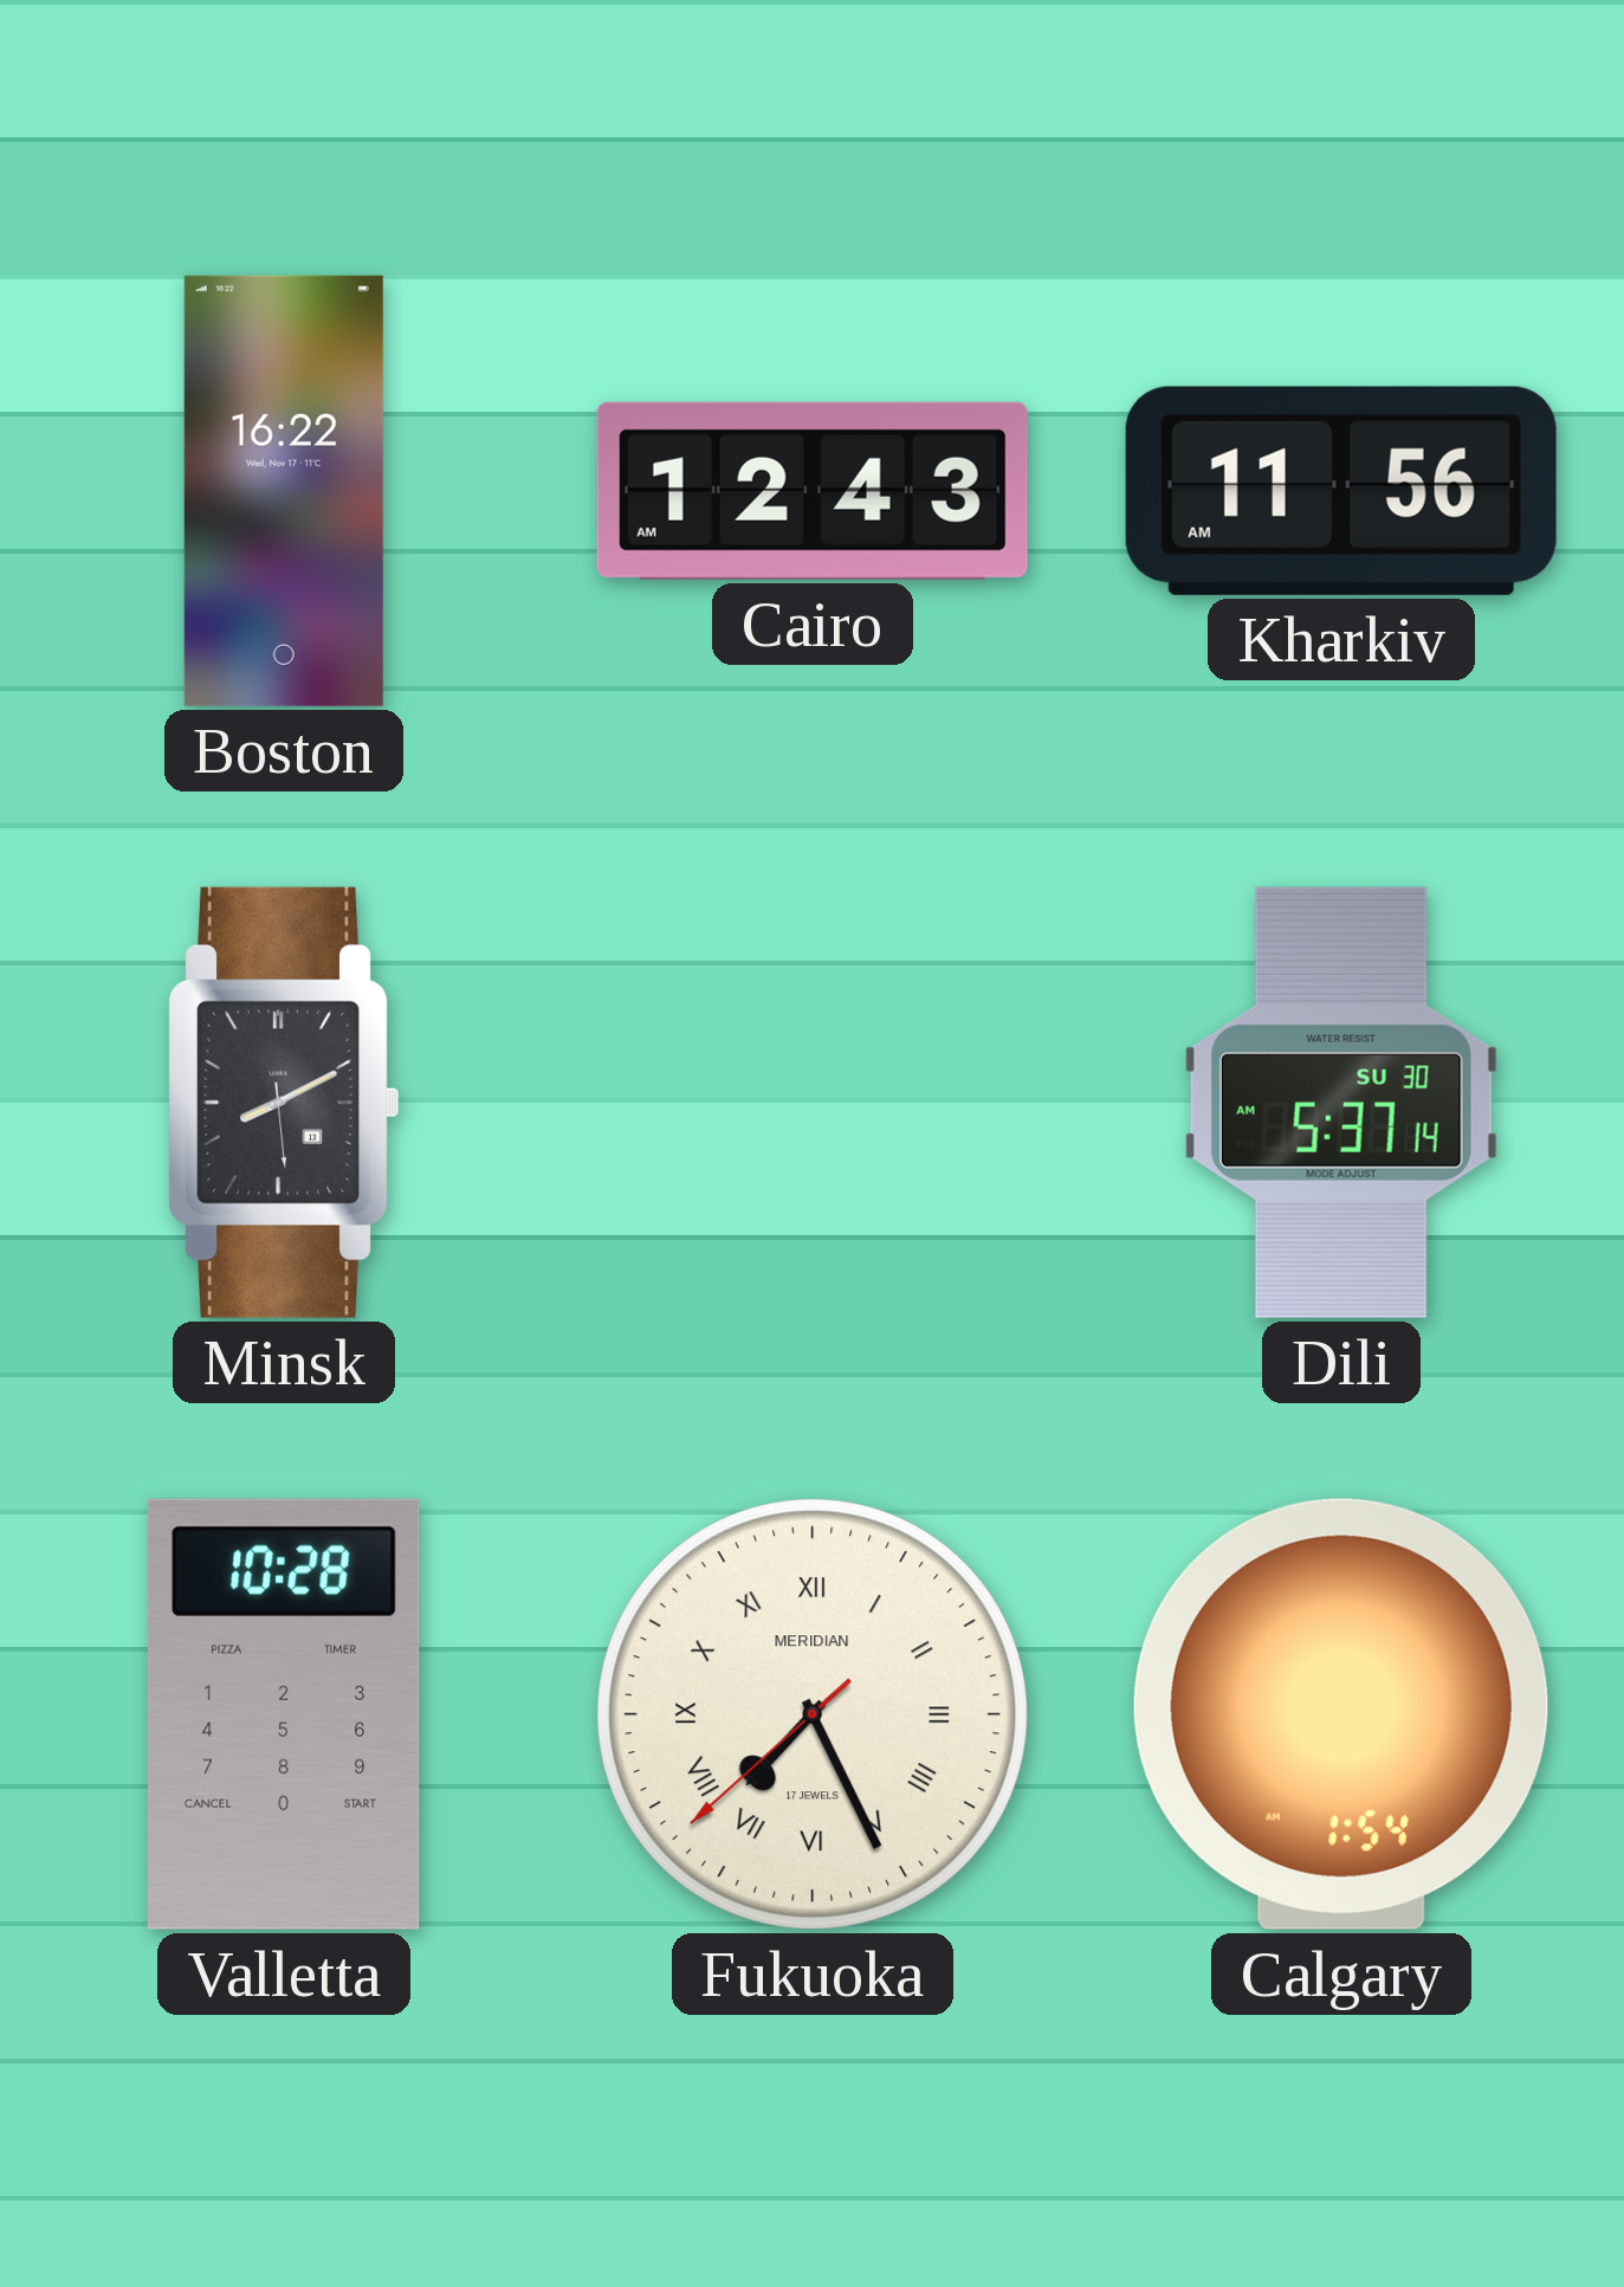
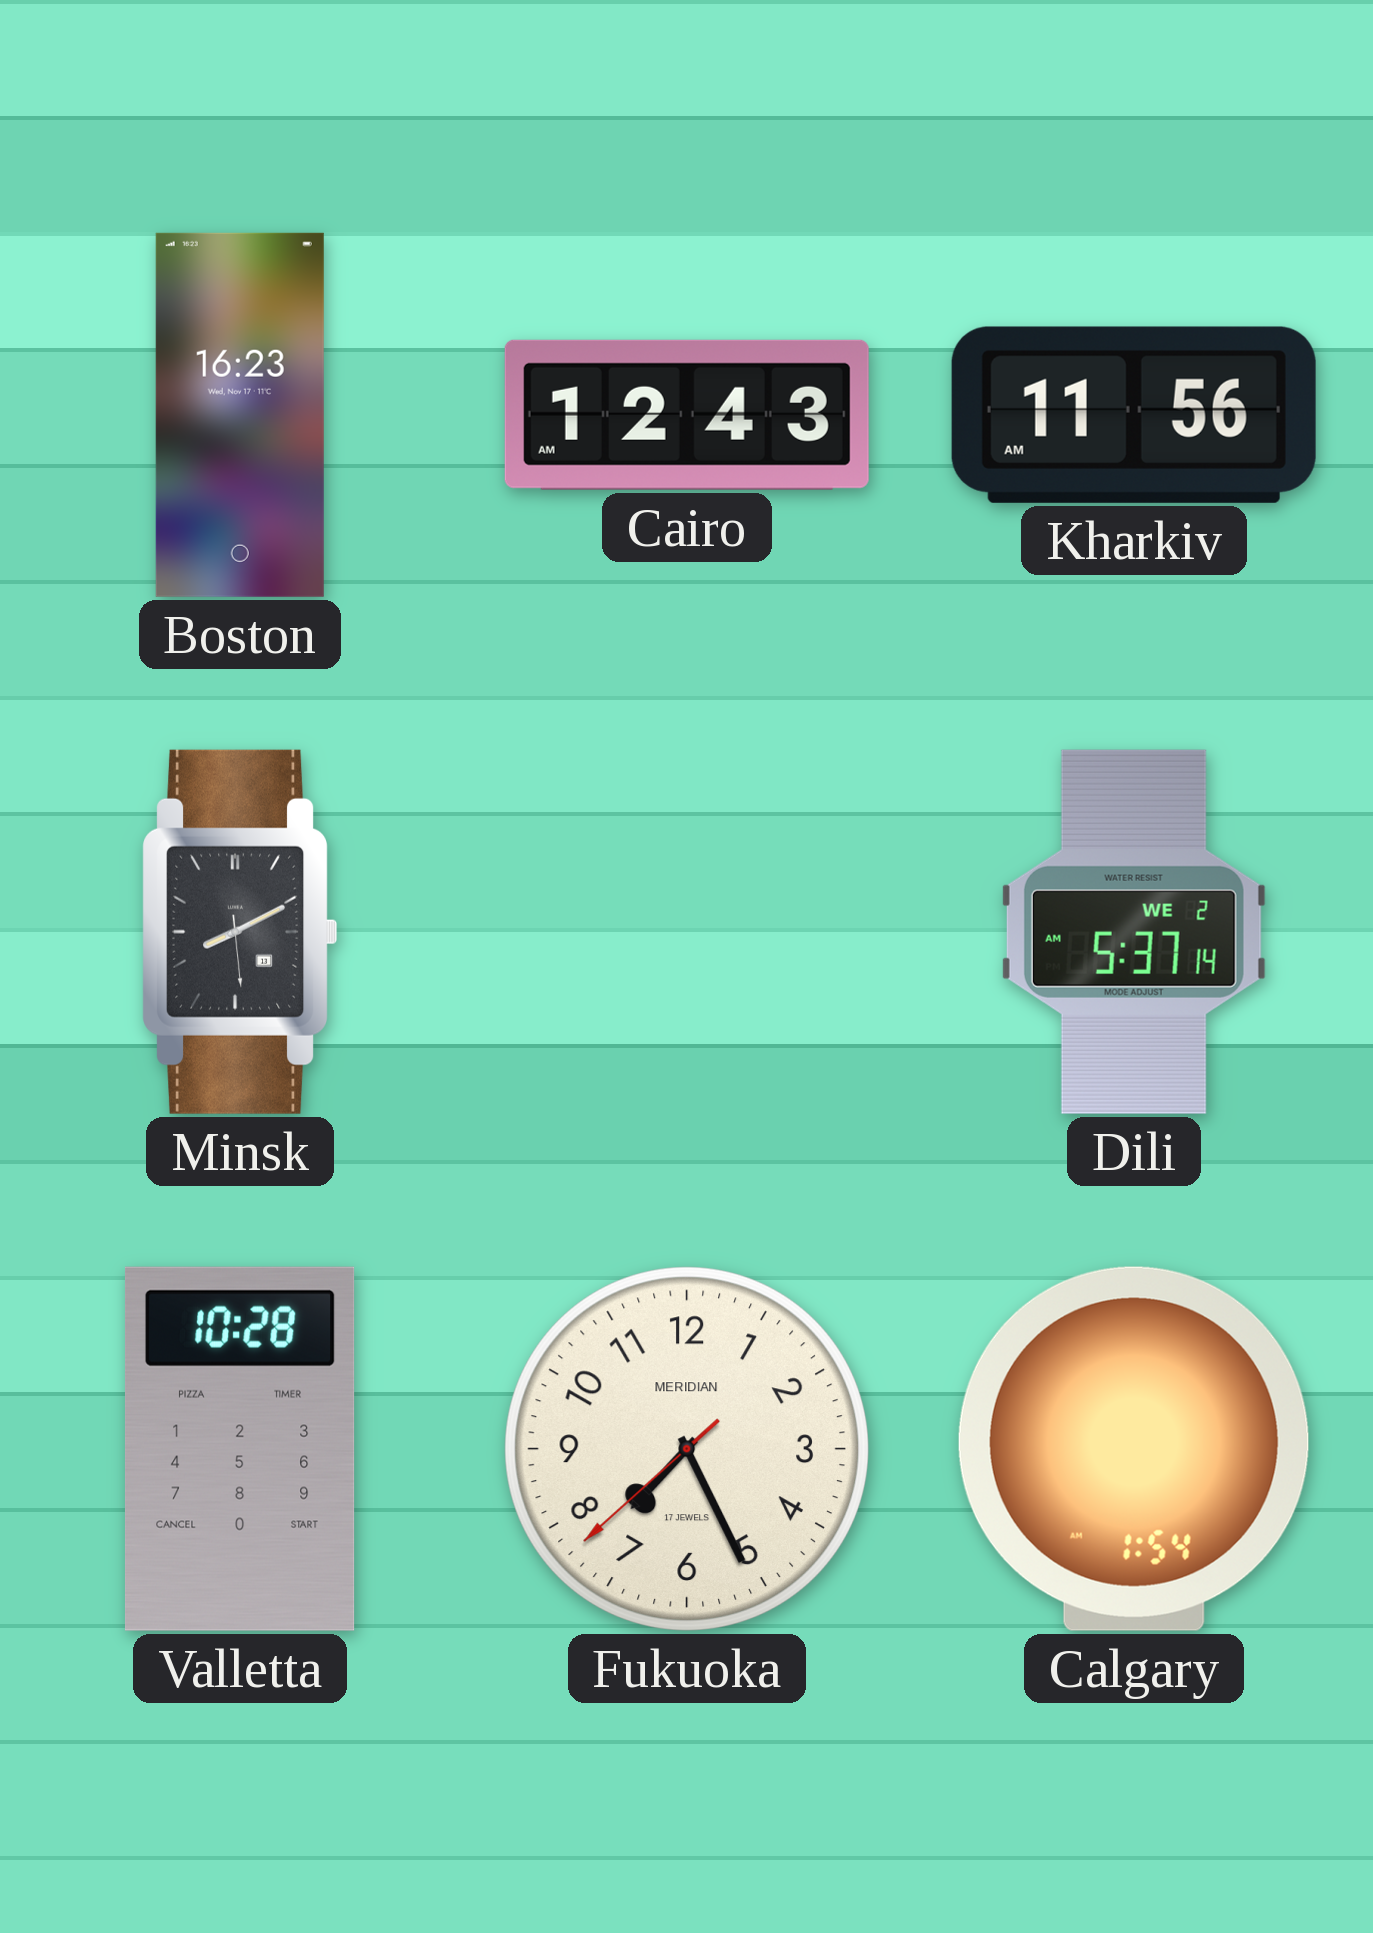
Boston: 16:22 -> 16:23 (240, 415)
Dili date: SU 30 -> WE 2 (1134, 932)
Fukuoka numerals: Roman -> Arabic (687, 1449)
